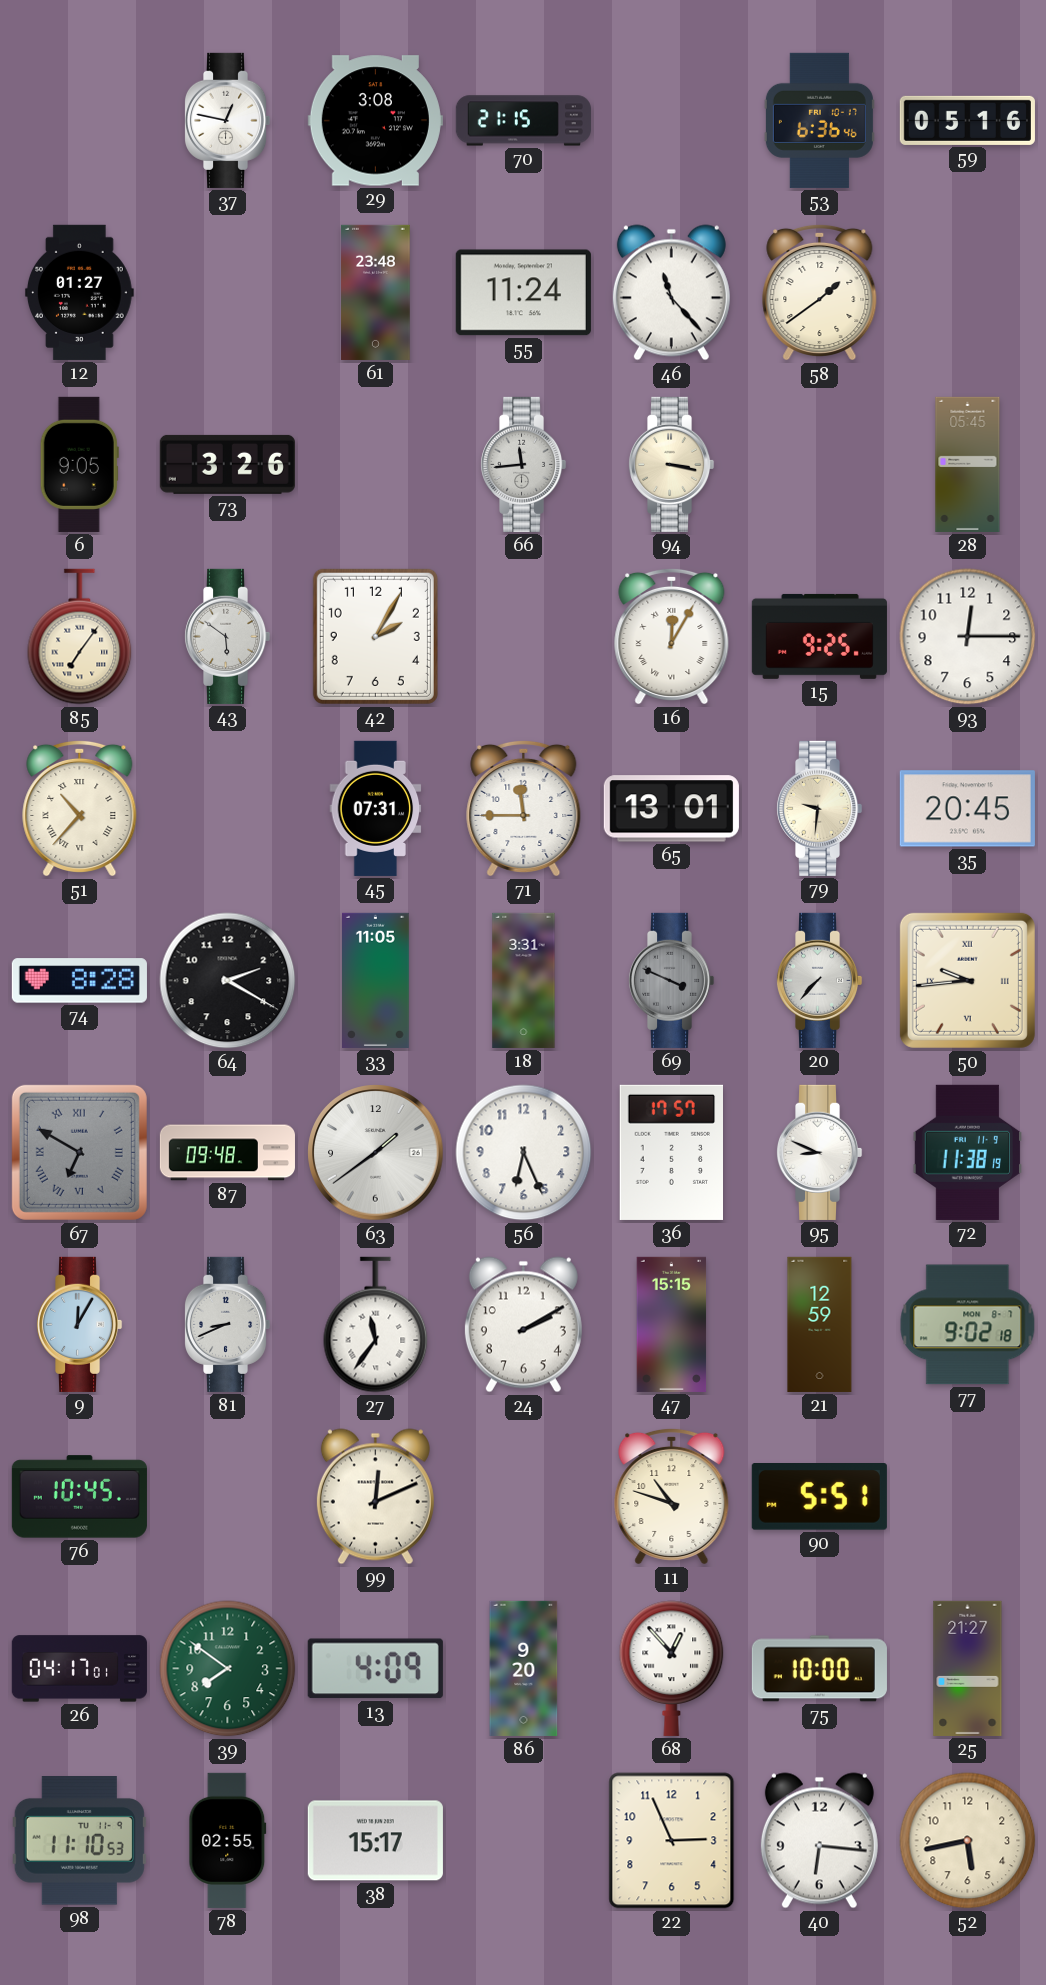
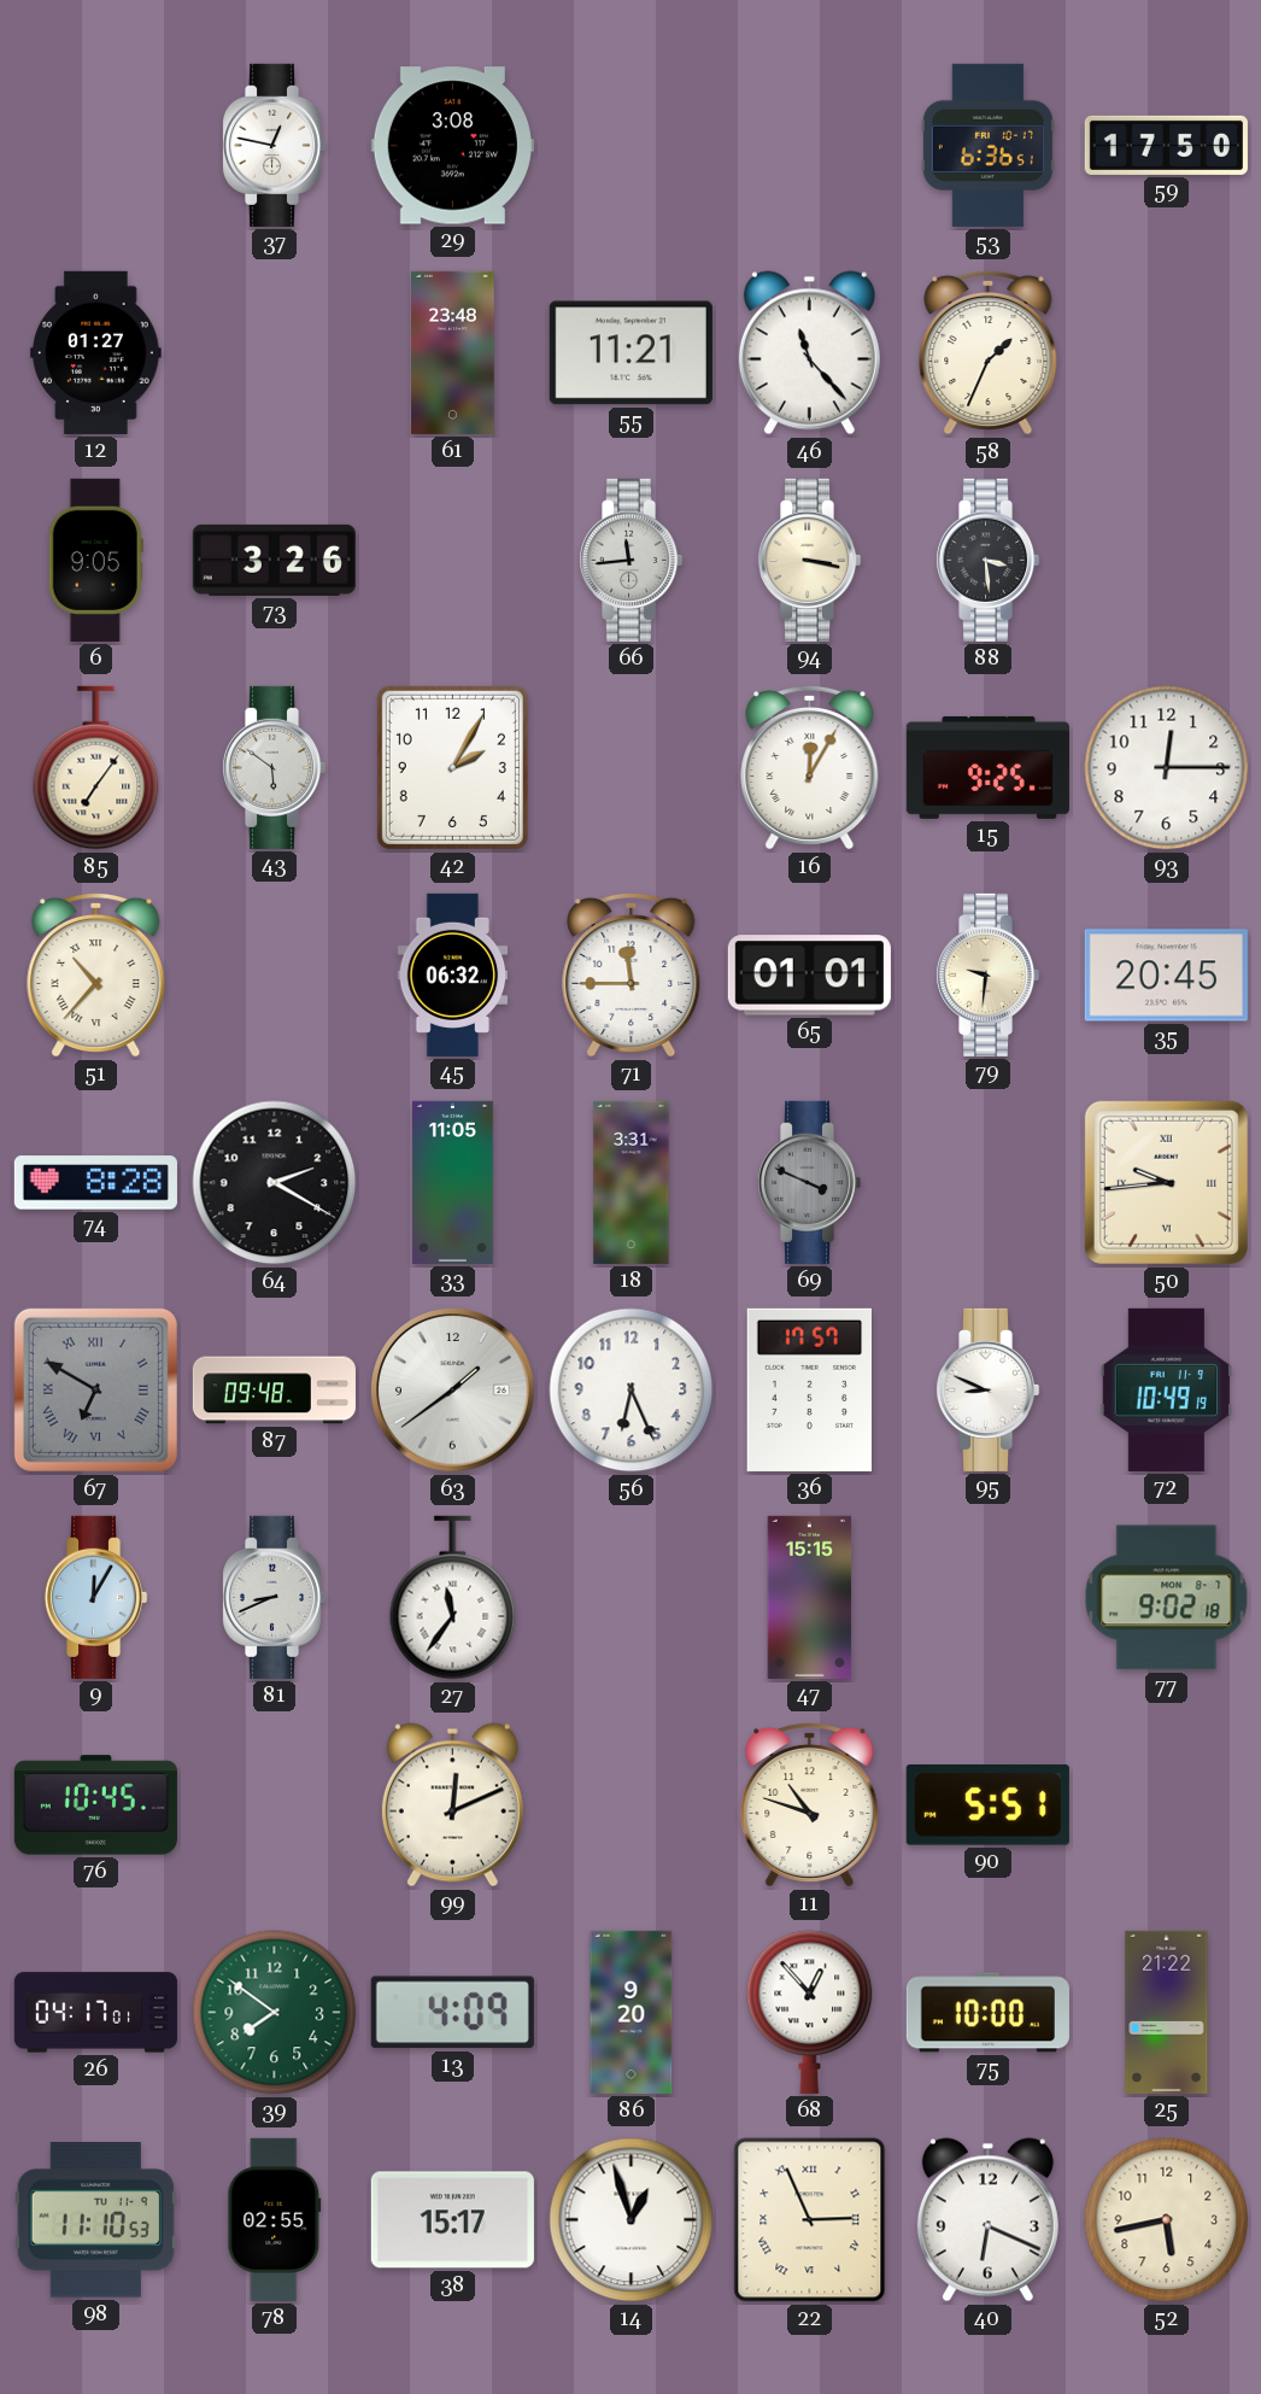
70: 21:15 -> none (523, 121)
53: 6:36:46 -> 6:36:51 (987, 145)
59: 05:16 -> 17:50 (1166, 145)
55: 11:24 -> 11:21 (630, 353)
58: 1:39 -> 1:34 (989, 352)
88: none -> 3:29 (987, 560)
28: 05:45 -> none (968, 464)
45: 07:31 -> 06:32 (453, 974)
65: 13:01 -> 01:01 (809, 976)
20: 7:37 -> none (819, 980)
72: 11:38 -> 10:49 (1167, 1389)
24: 2:10 -> none (523, 1325)
21: 12:59 -> none (820, 1324)
25: 21:27 -> 21:22 (1167, 2012)
14: none -> 12:57 (632, 2220)
22 numerals: Arabic -> Roman (810, 2220)
40: 6:16 -> 6:19 (987, 2220)
